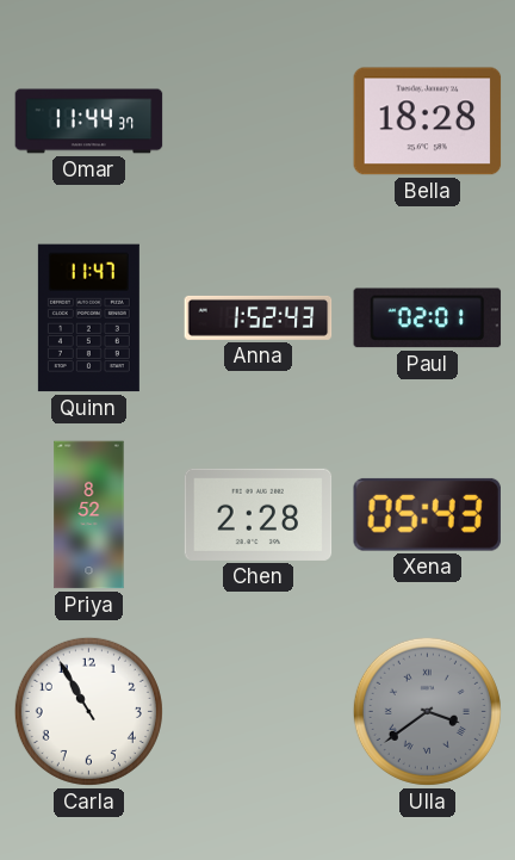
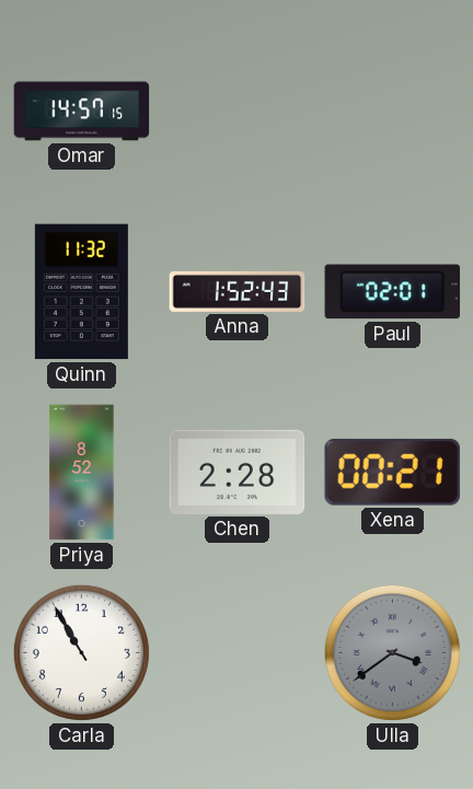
Omar: 11:44 -> 14:57 (82, 112)
Bella: 18:28 -> none (428, 122)
Quinn: 11:47 -> 11:32 (81, 292)
Xena: 05:43 -> 00:21 (392, 472)
